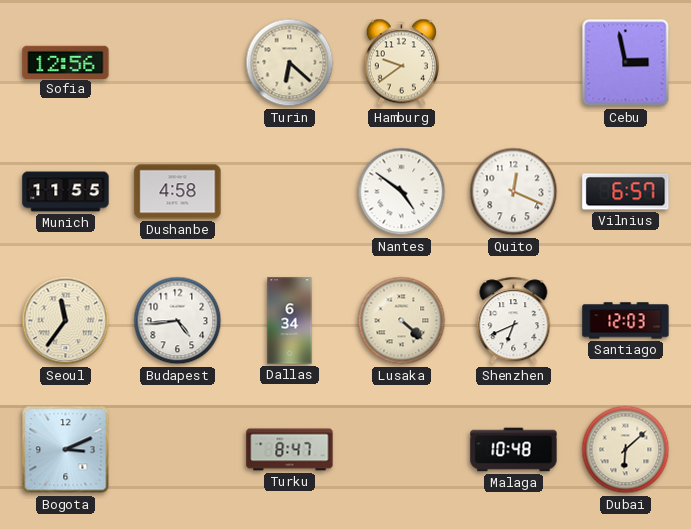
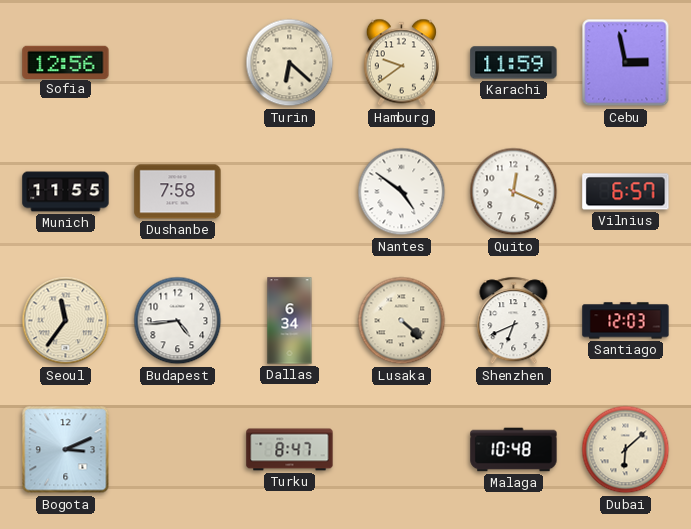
Karachi: none -> 11:59 (514, 63)
Dushanbe: 4:58 -> 7:58 (178, 192)
